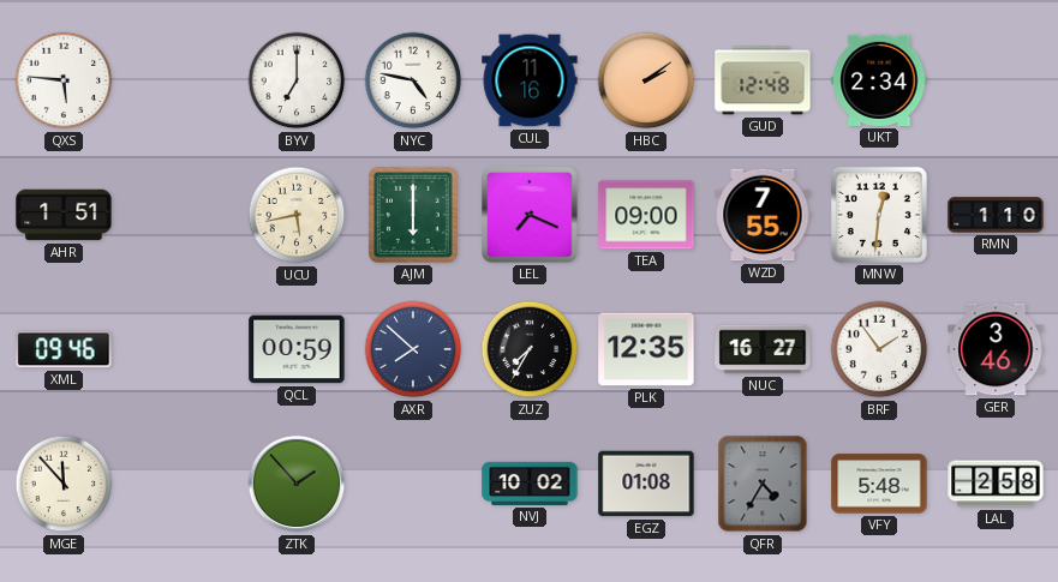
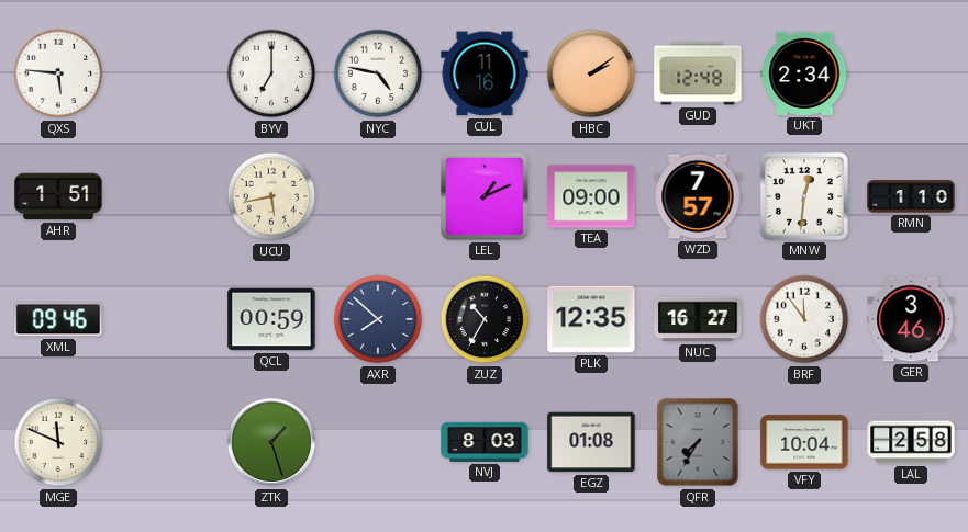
AJM: 6:00 -> none (413, 215)
LEL: 7:19 -> 1:11 (486, 197)
WZD: 7:55 -> 7:57 (698, 196)
ZUZ: 7:35 -> 10:35 (485, 319)
BRF: 1:54 -> 11:54 (804, 319)
MGE: 11:53 -> 11:49 (58, 442)
ZTK: 1:53 -> 1:27 (271, 442)
NVJ: 10:02 -> 8:03 (485, 442)
QFR: 4:35 -> 7:35 (698, 442)
VFY: 5:48 -> 10:04 (804, 442)
